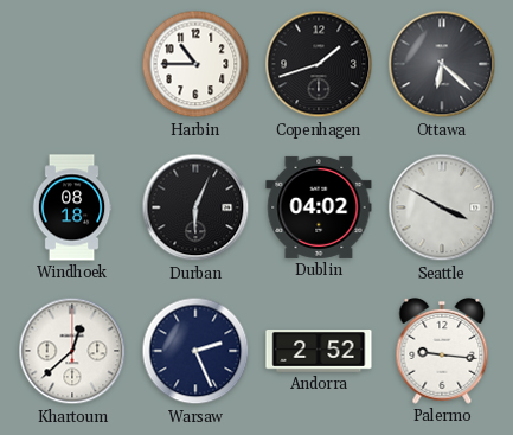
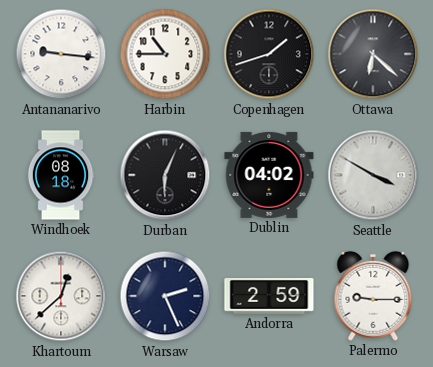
Antananarivo: none -> 9:16 (61, 54)
Andorra: 2:52 -> 2:59 (269, 297)
Palermo: 9:16 -> 9:15 (373, 296)
